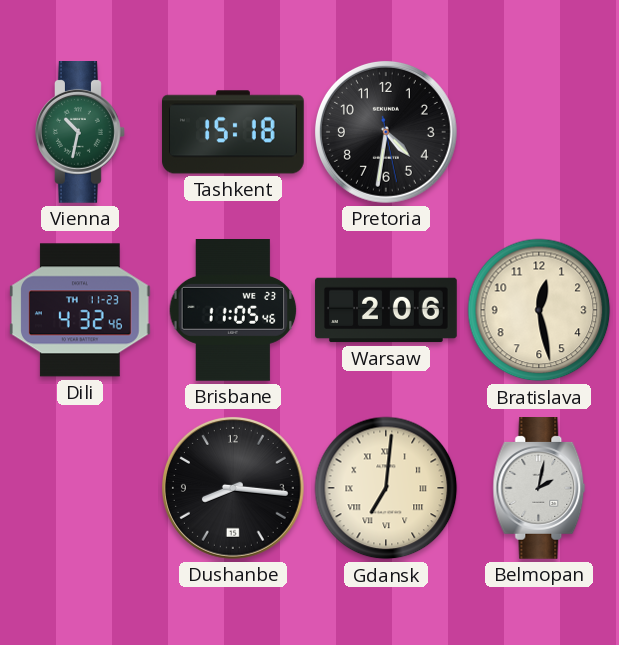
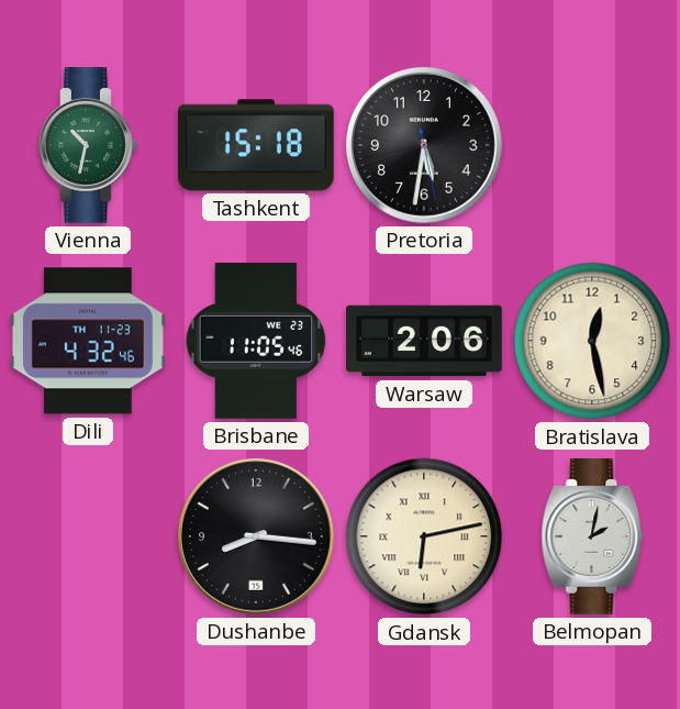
Pretoria: 4:31 -> 5:31 (424, 145)
Gdansk: 7:01 -> 6:13 (424, 536)
